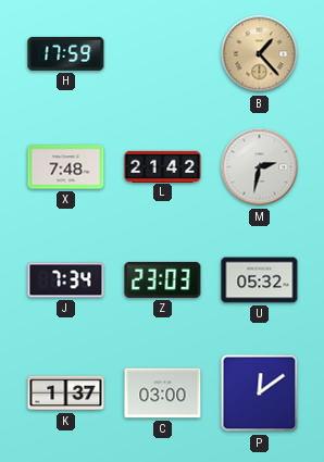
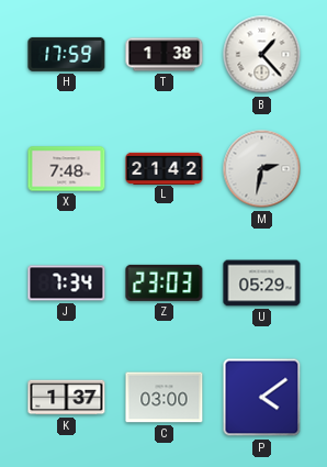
T: none -> 1:38 (165, 55)
B dial: champagne -> white (262, 55)
U: 05:32 -> 05:29 (262, 283)
P: 12:09 -> 4:09 (262, 398)
